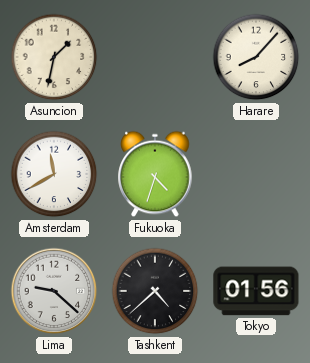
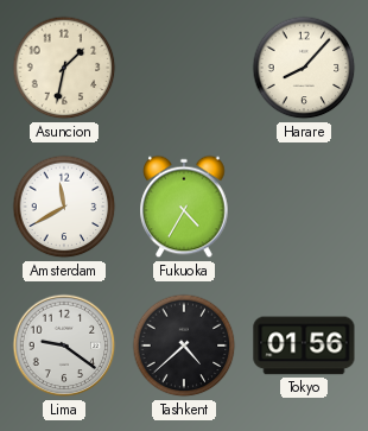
Fukuoka: 4:33 -> 4:35 (184, 207)
Lima: 9:22 -> 9:21 (64, 346)
